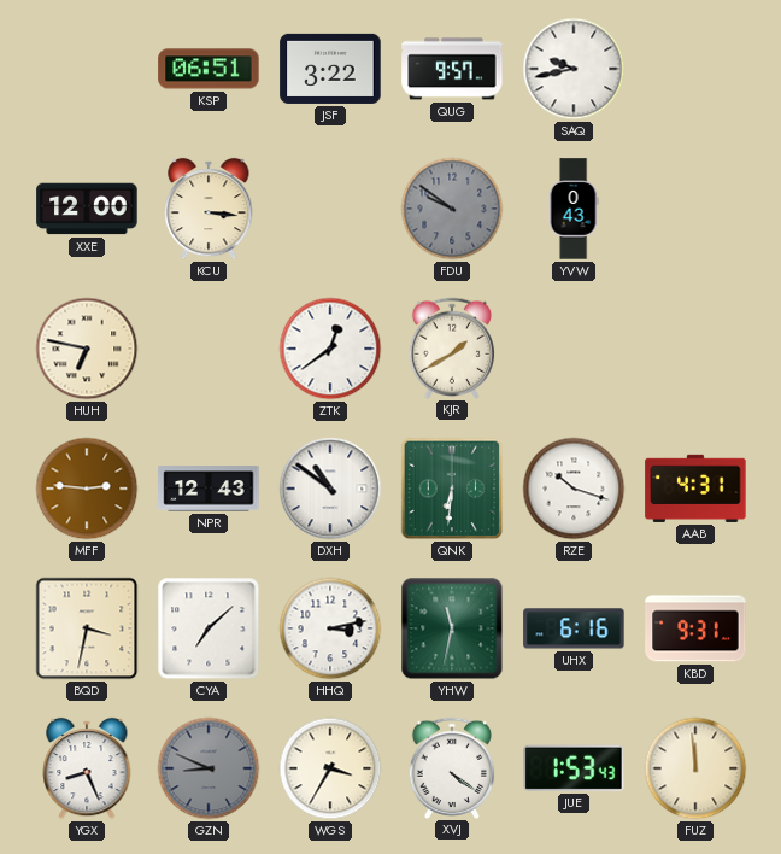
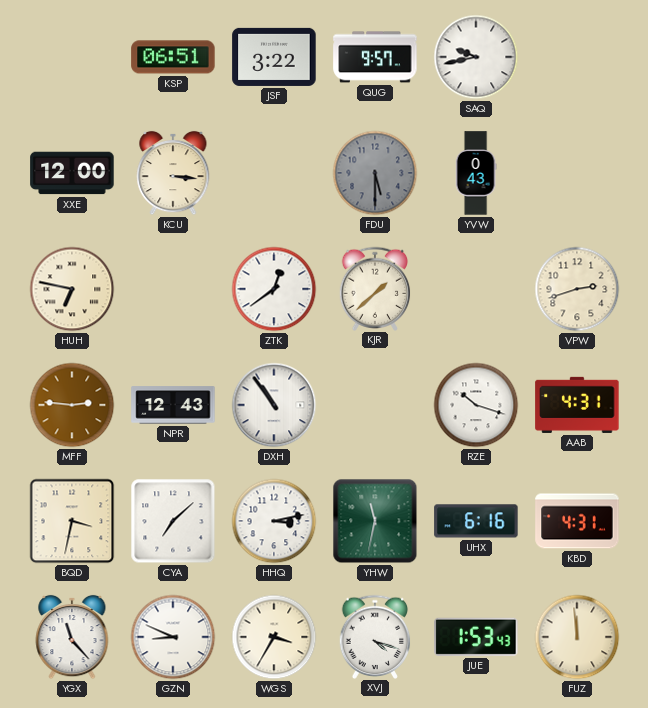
FDU: 9:51 -> 5:30 (375, 173)
KJR: 1:40 -> 1:38 (375, 288)
VPW: none -> 2:42 (577, 289)
DXH: 10:51 -> 10:54 (274, 405)
QNK: 6:31 -> none (452, 489)
KBD: 9:31 -> 4:31 (577, 521)
YGX: 8:26 -> 11:23 (72, 637)
GZN dial: grey -> white (173, 637)
XVJ: 4:21 -> 4:18 (375, 636)
